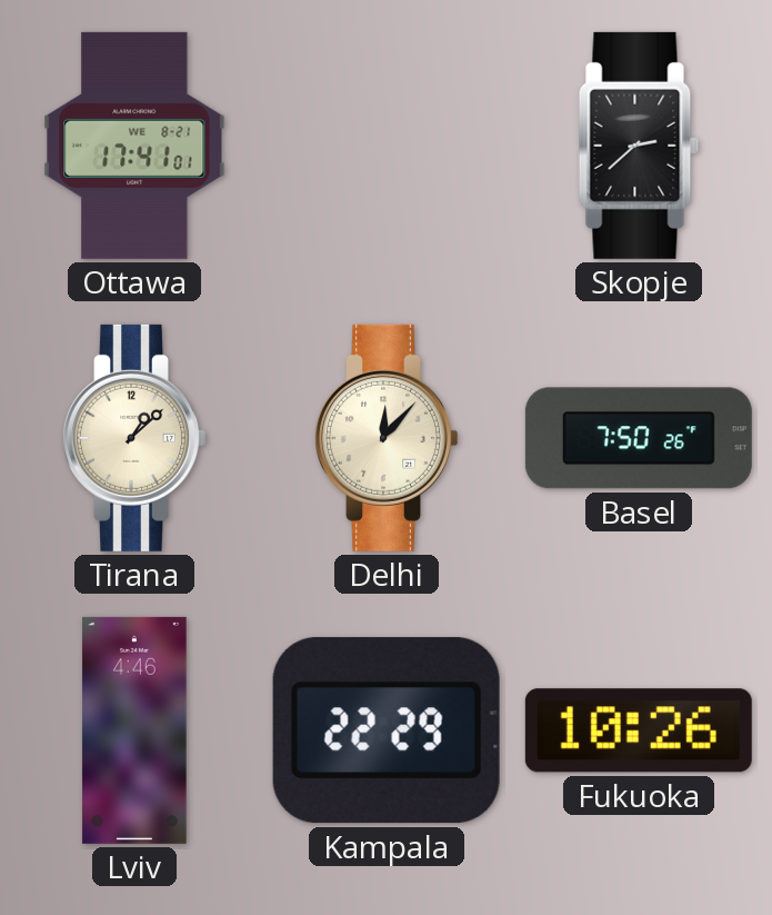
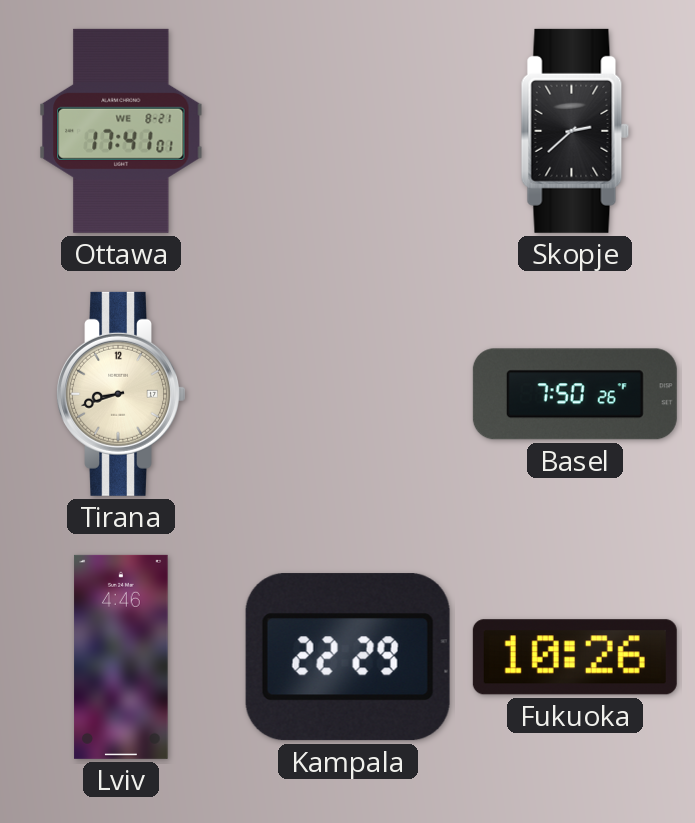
Tirana: 1:08 -> 8:42 (120, 394)
Delhi: 12:07 -> none (385, 438)
